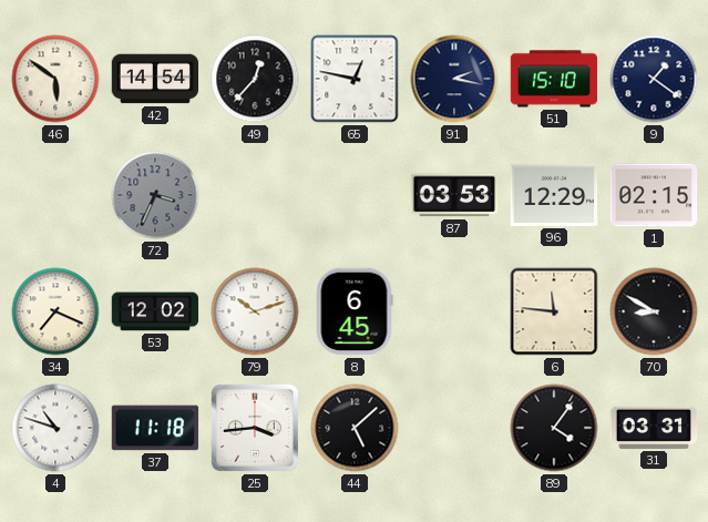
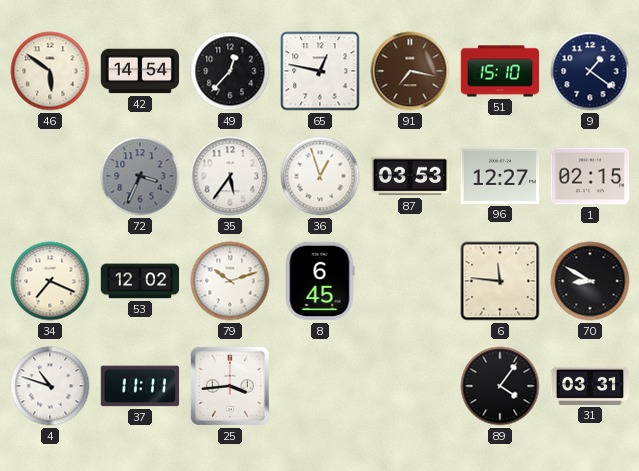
91: 2:17 -> 7:17 (410, 71)
91 dial: navy -> brown (410, 71)
35: none -> 5:36 (230, 176)
36: none -> 12:57 (320, 176)
96: 12:29 -> 12:27 (500, 176)
37: 11:18 -> 11:11 (140, 386)
44: 5:08 -> none (355, 428)
